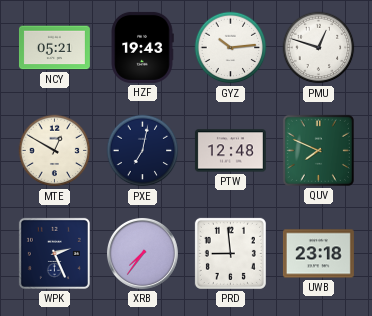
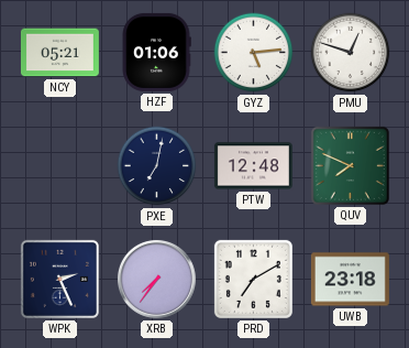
HZF: 19:43 -> 01:06 (156, 52)
GYZ: 10:14 -> 5:14 (254, 53)
MTE: 12:50 -> none (55, 151)
PRD: 8:59 -> 7:10 (253, 279)
